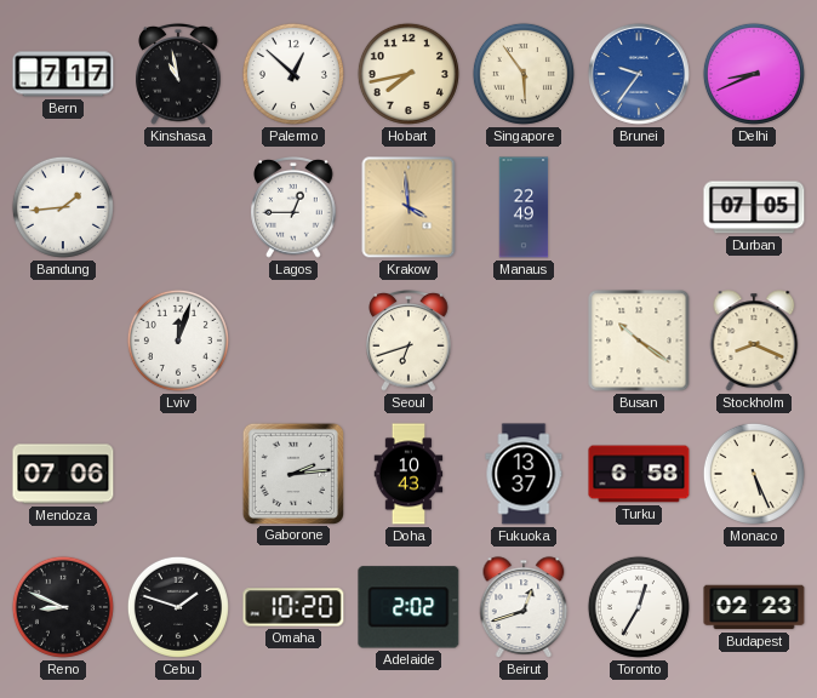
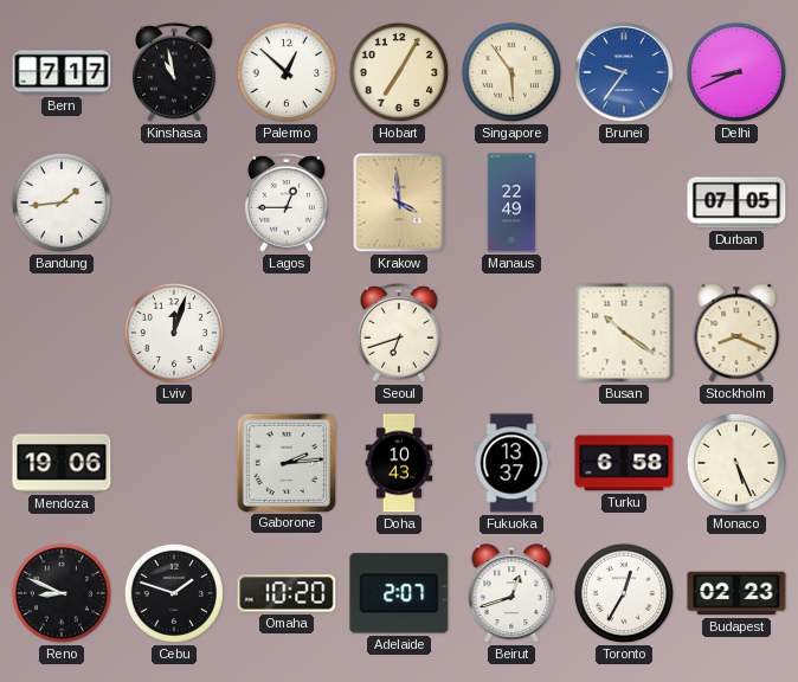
Hobart: 7:43 -> 7:05 (399, 72)
Mendoza: 07:06 -> 19:06 (62, 463)
Adelaide: 2:02 -> 2:07 (399, 593)
